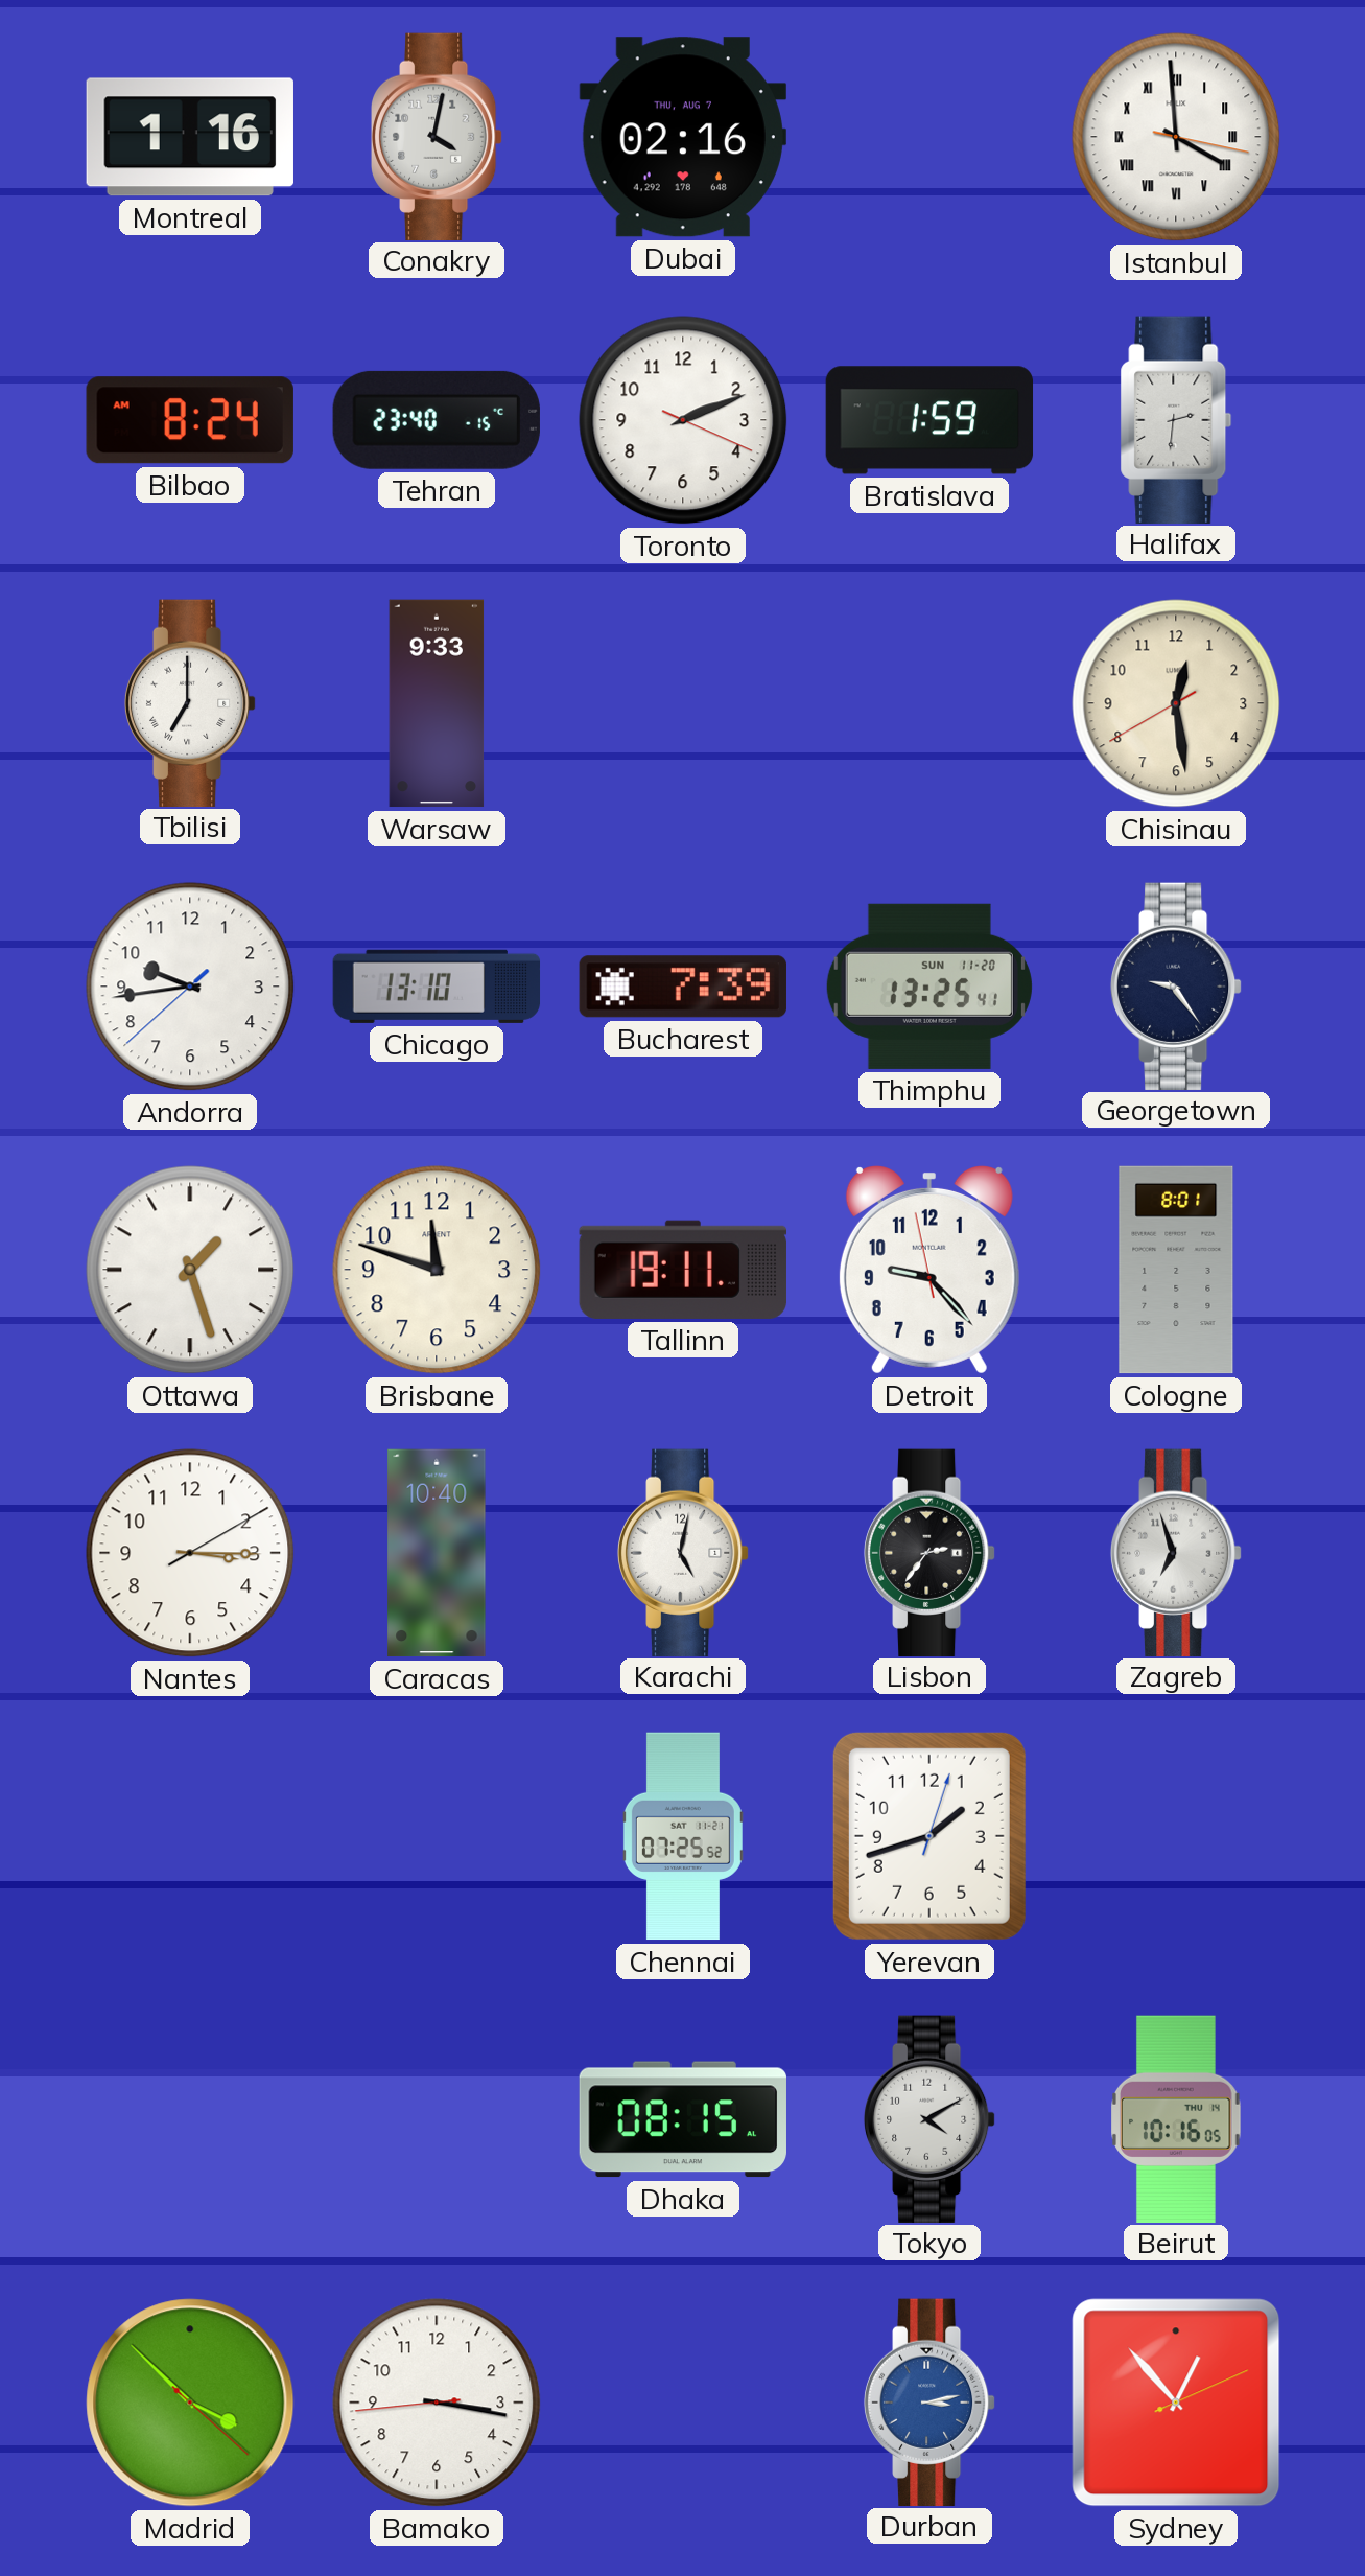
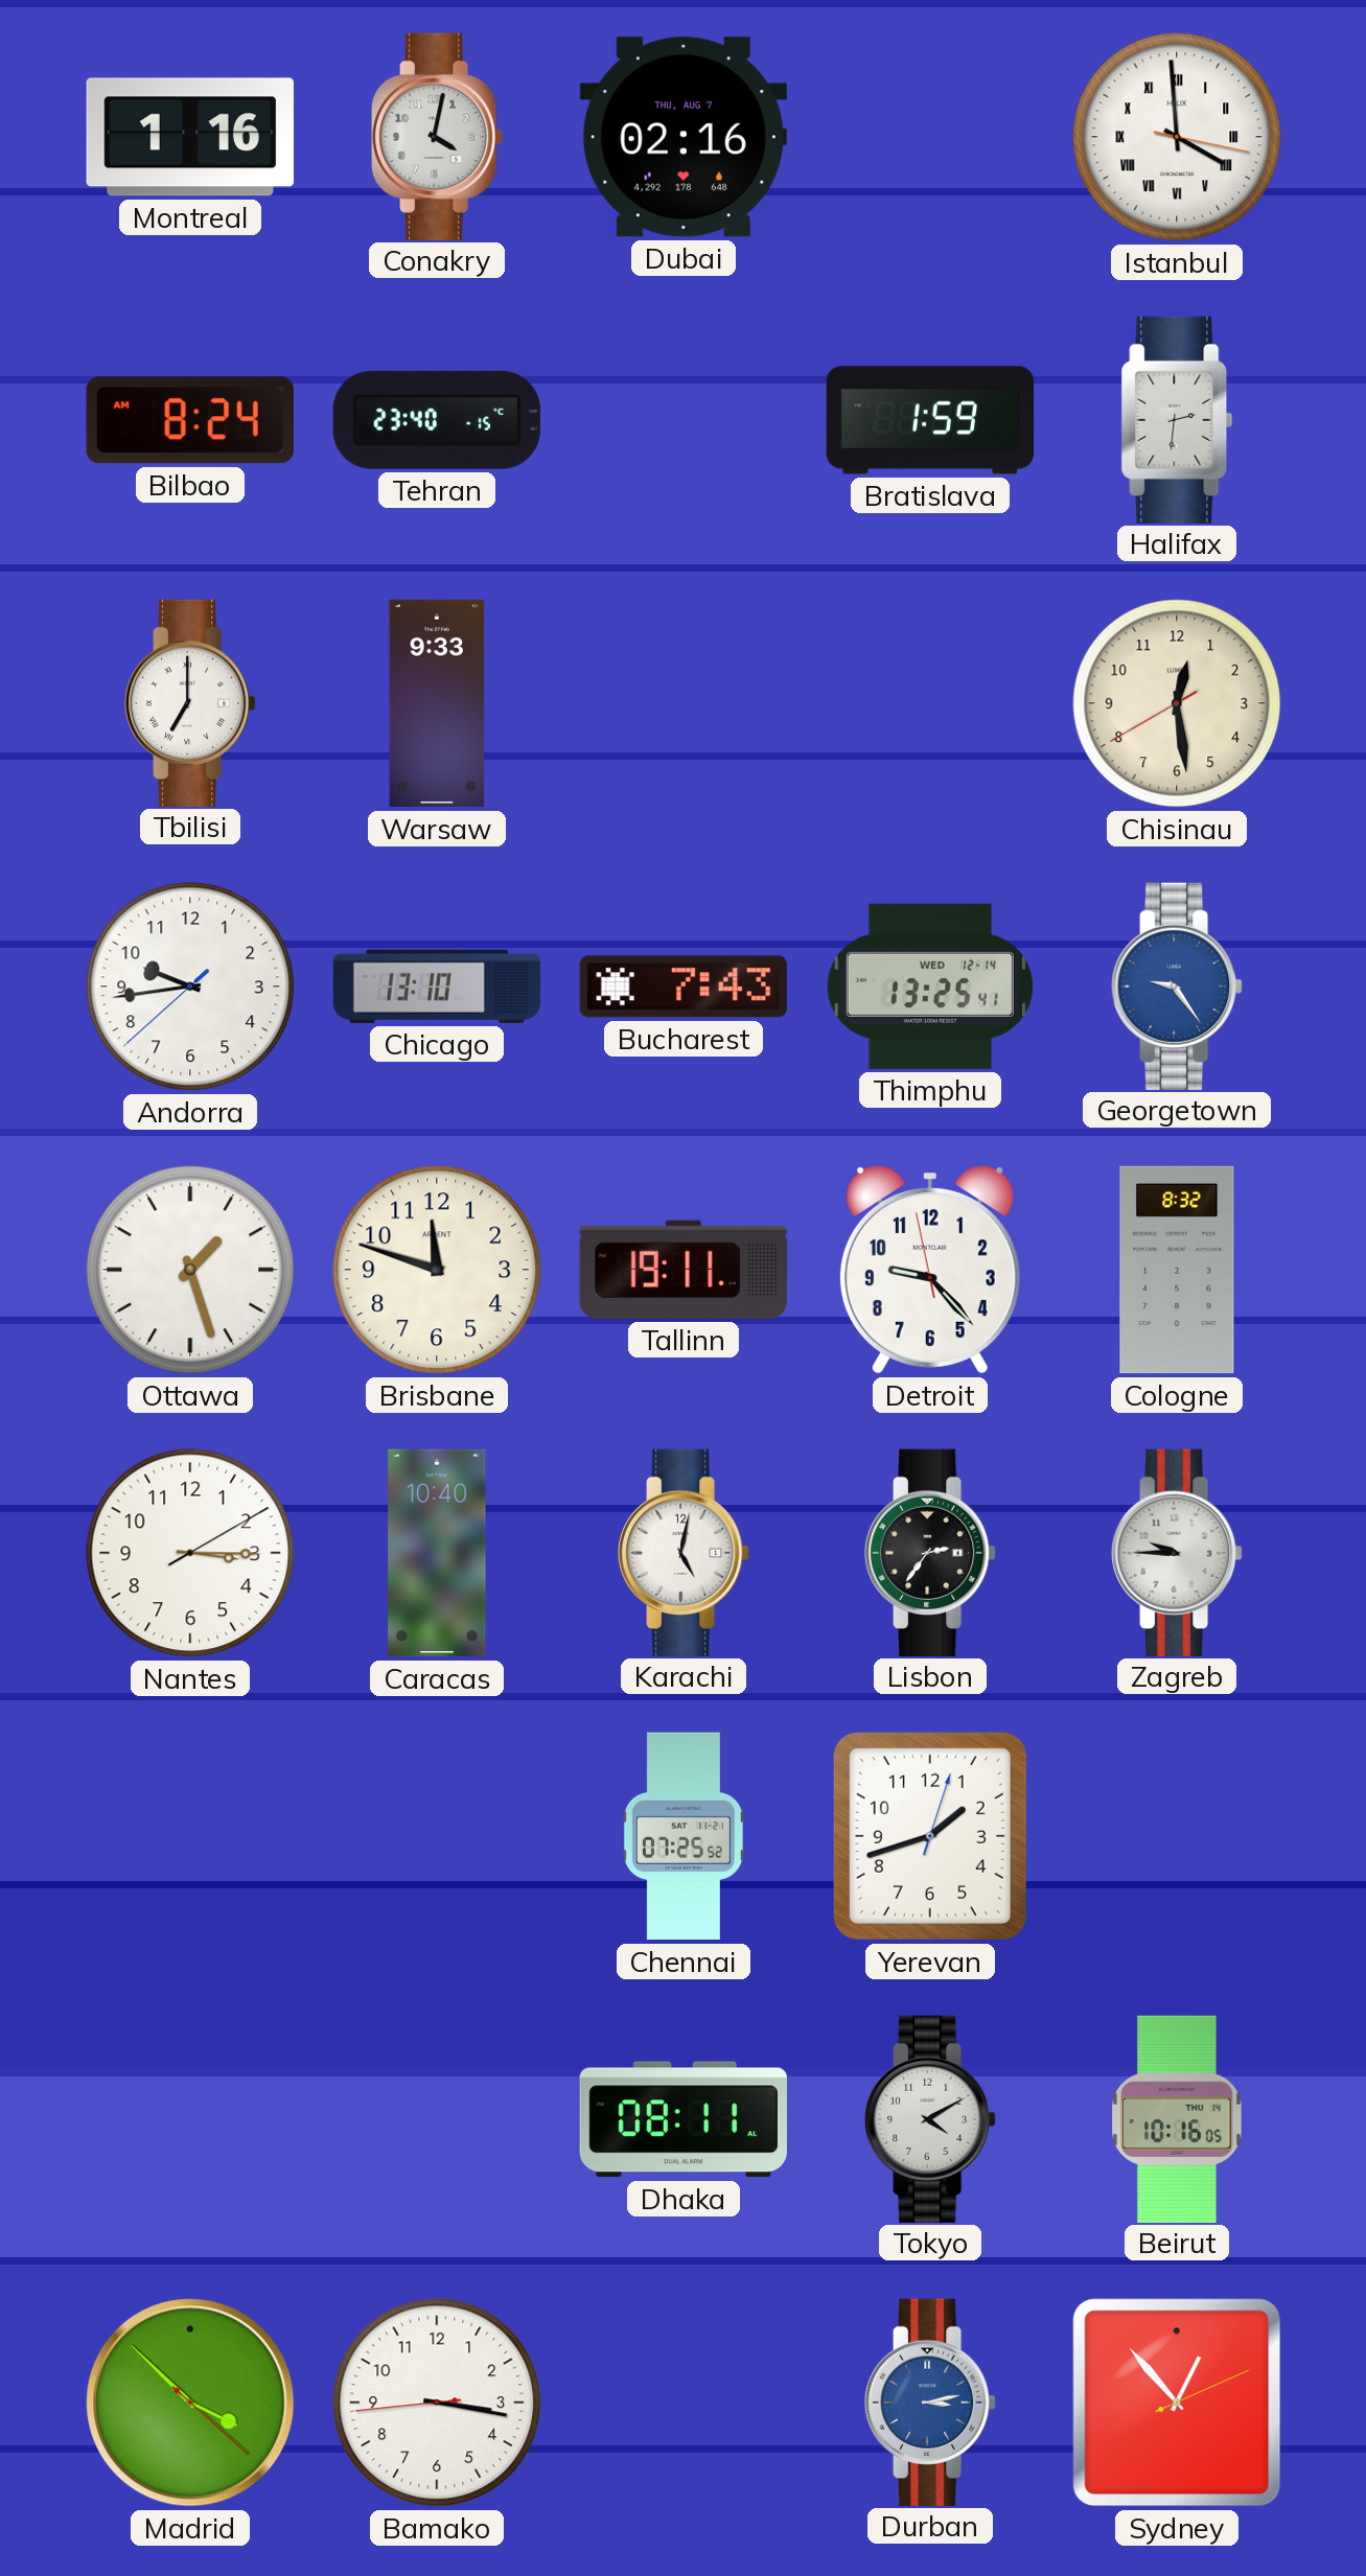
Toronto: 2:11 -> none (683, 420)
Bucharest: 7:39 -> 7:43 (684, 987)
Thimphu date: SUN 11-20 -> WED 12-14 (930, 987)
Georgetown dial: navy -> blue (1177, 985)
Cologne: 8:01 -> 8:32 (1177, 1270)
Zagreb: 6:57 -> 9:45 (1177, 1552)
Dhaka: 08:15 -> 08:11 (684, 2119)
